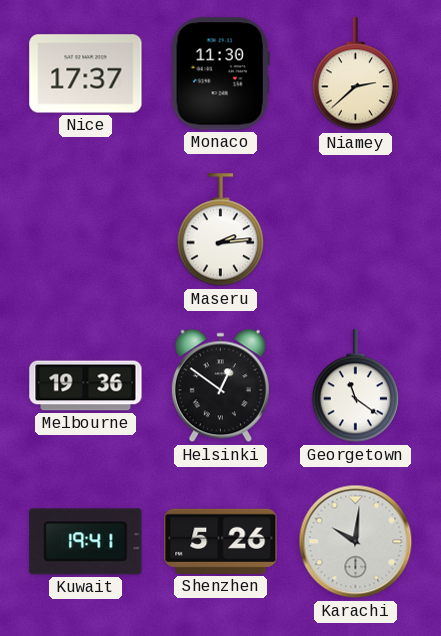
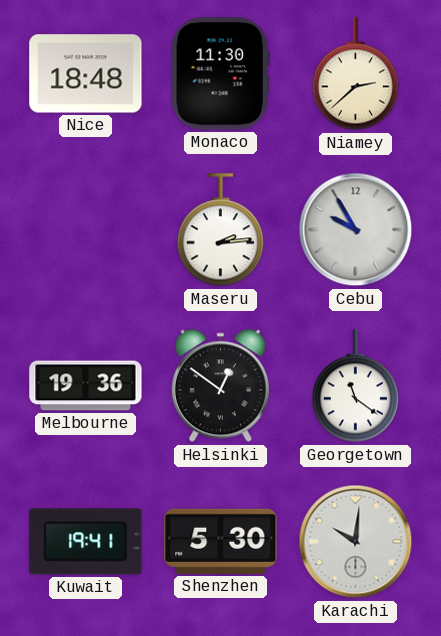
Nice: 17:37 -> 18:48 (86, 74)
Cebu: none -> 9:55 (356, 230)
Shenzhen: 5:26 -> 5:30 (221, 541)
